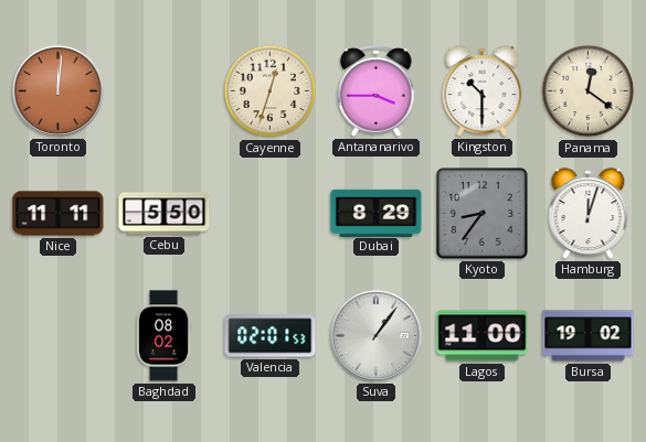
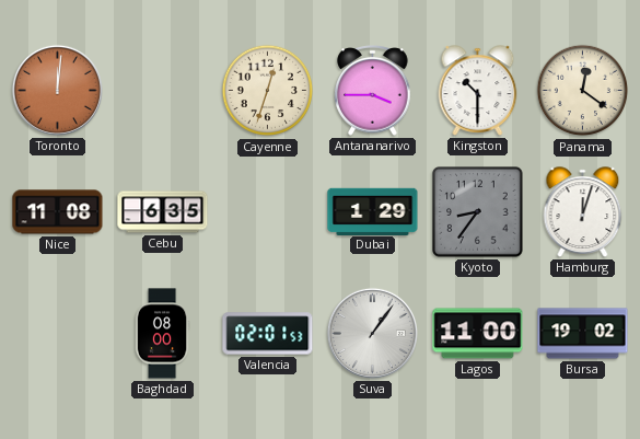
Nice: 11:11 -> 11:08 (58, 212)
Cebu: 5:50 -> 6:35 (163, 212)
Dubai: 8:29 -> 1:29 (373, 211)
Baghdad: 08:02 -> 08:00 (162, 334)
